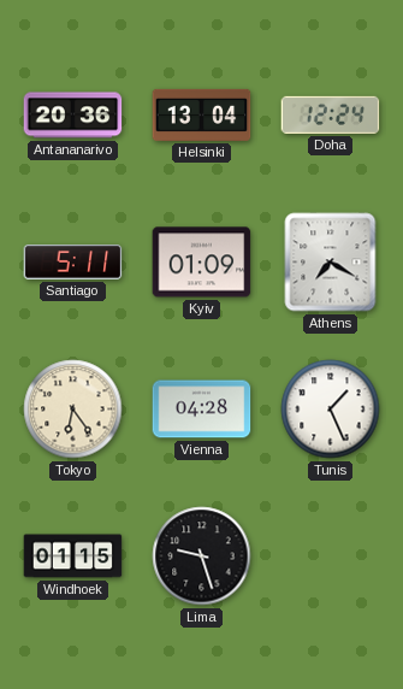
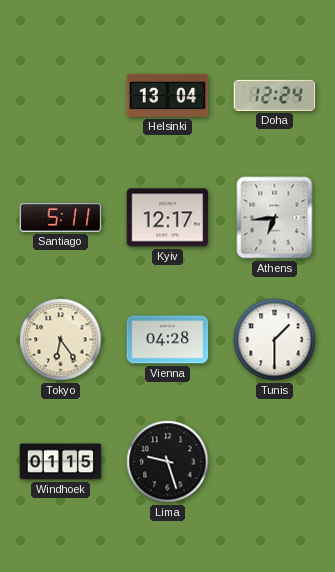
Antananarivo: 20:36 -> none (73, 116)
Kyiv: 01:09 -> 12:17 (168, 218)
Athens: 7:20 -> 6:44 (275, 218)
Tunis: 1:26 -> 1:30 (275, 340)
